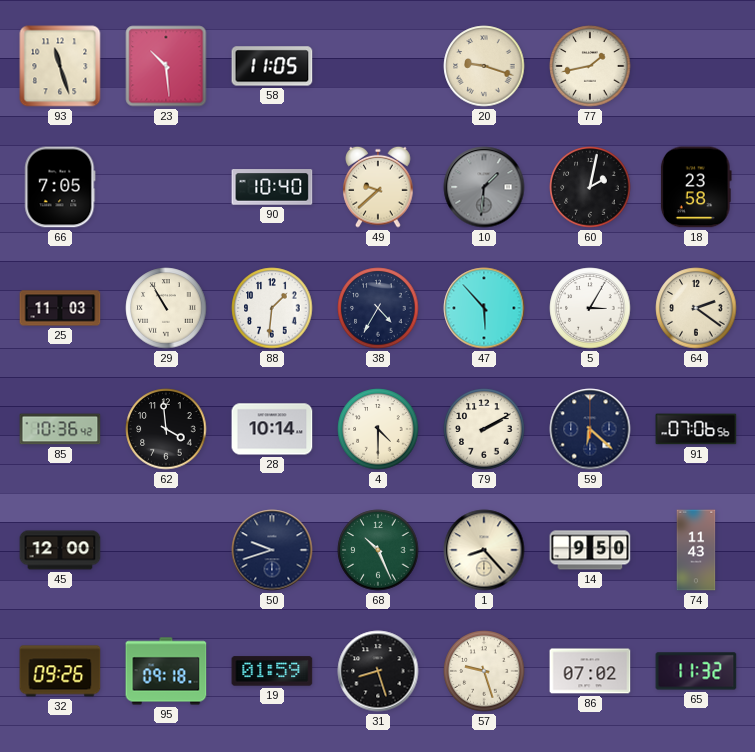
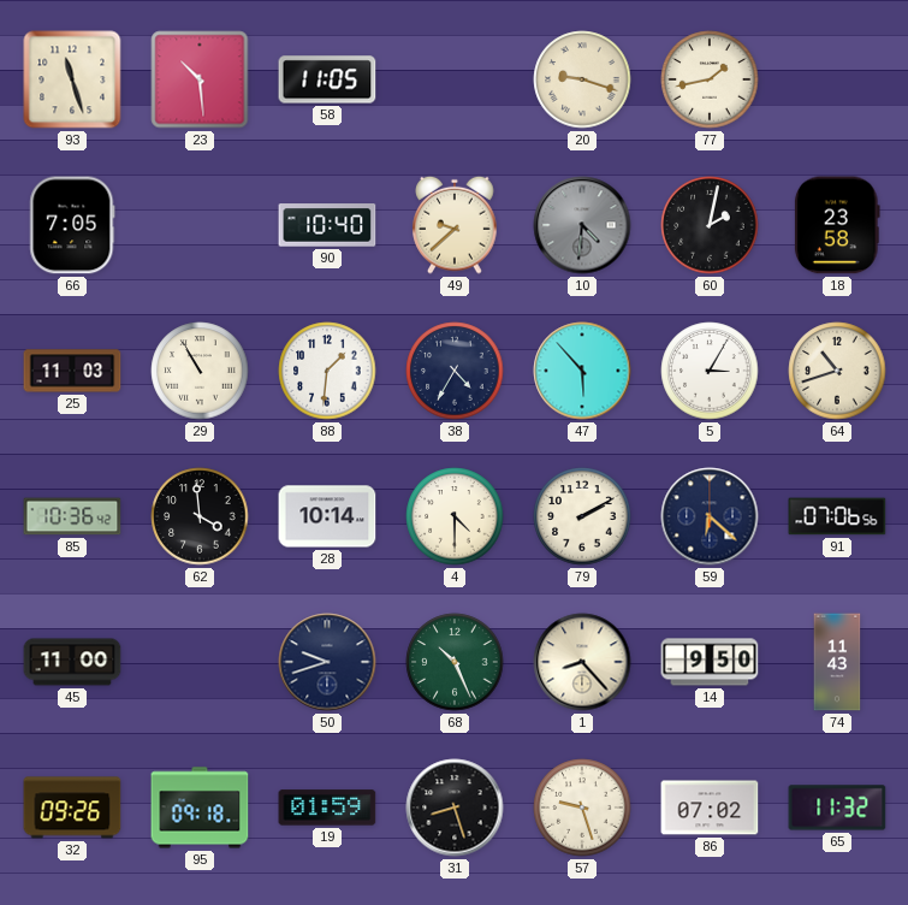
10: 1:31 -> 4:31 (582, 225)
64: 2:21 -> 10:42 (837, 371)
45: 12:00 -> 11:00 (72, 662)
